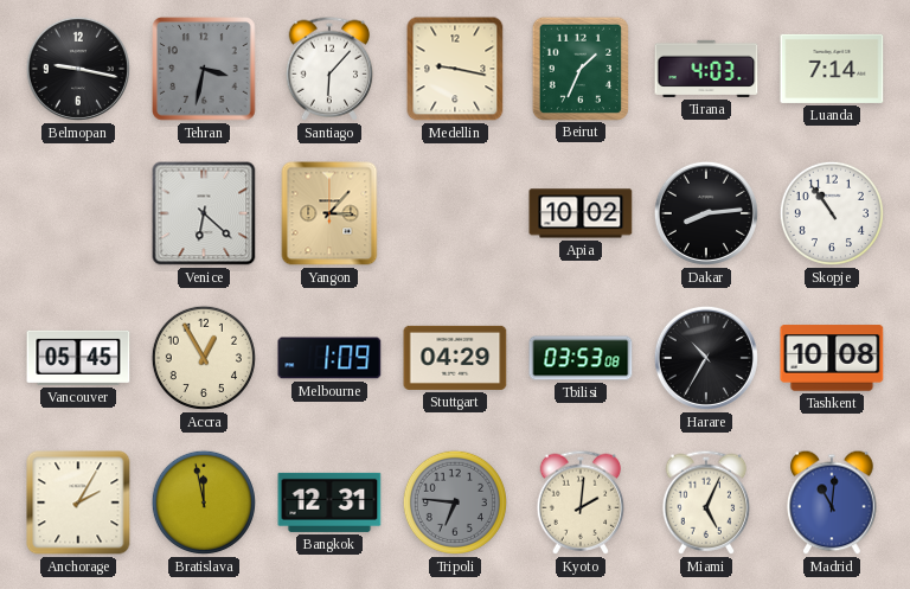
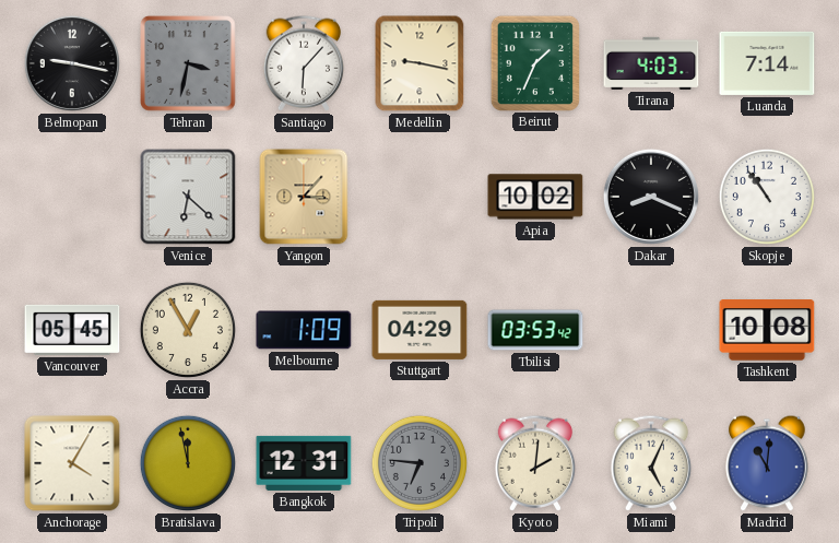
Dakar: 8:14 -> 8:19 (651, 197)
Tbilisi: 03:53:08 -> 03:53:42 (535, 330)
Harare: 10:35 -> none (706, 358)
Anchorage: 2:05 -> 4:05 (72, 463)
